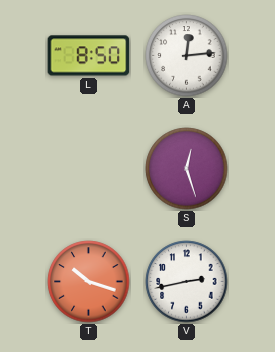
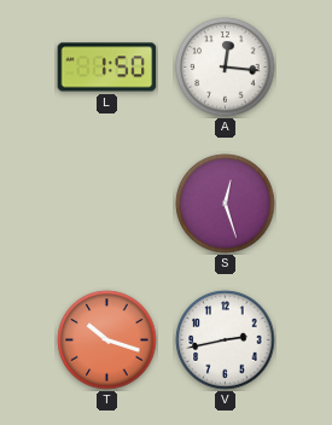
L: 8:50 -> 1:50 (107, 68)
A: 12:14 -> 12:16 (226, 68)
